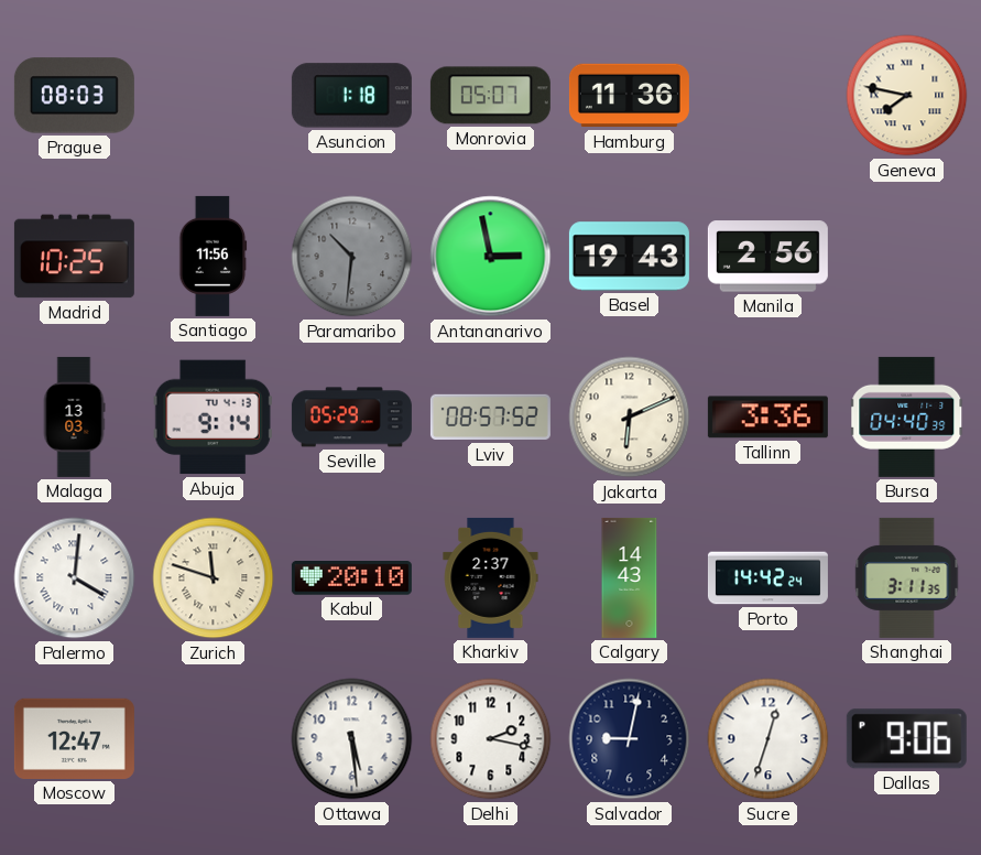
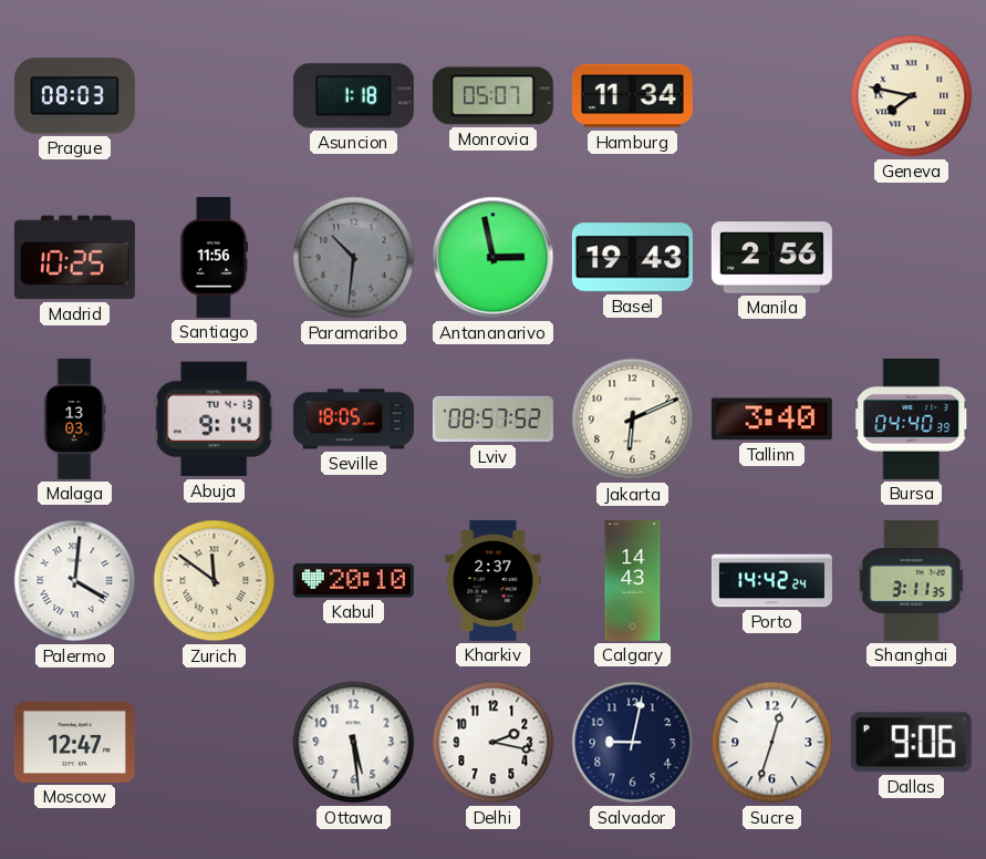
Hamburg: 11:36 -> 11:34 (632, 96)
Seville: 05:29 -> 18:05 (353, 420)
Tallinn: 3:36 -> 3:40 (771, 420)
Zurich: 11:48 -> 11:51 (215, 581)
